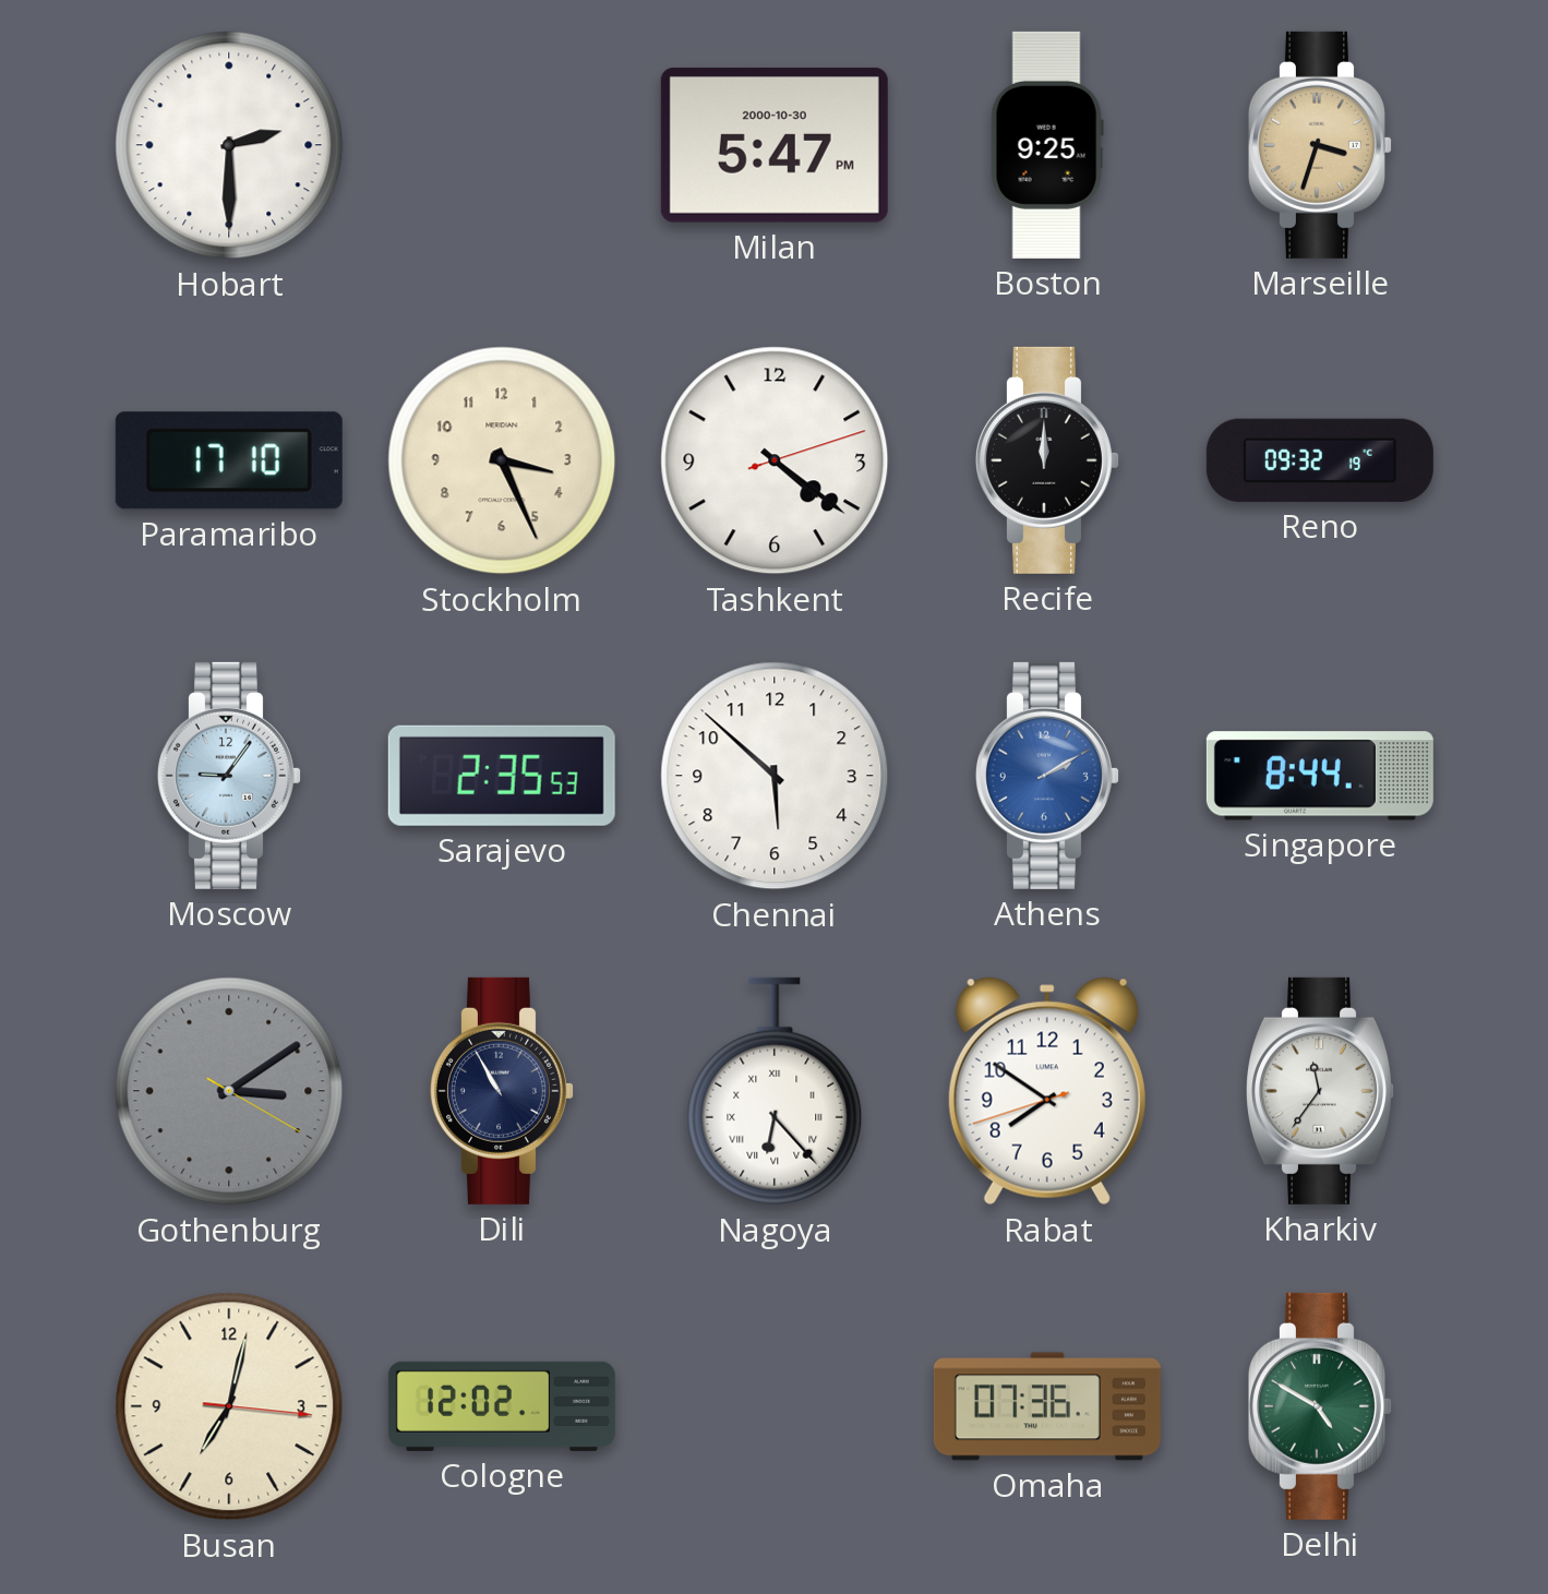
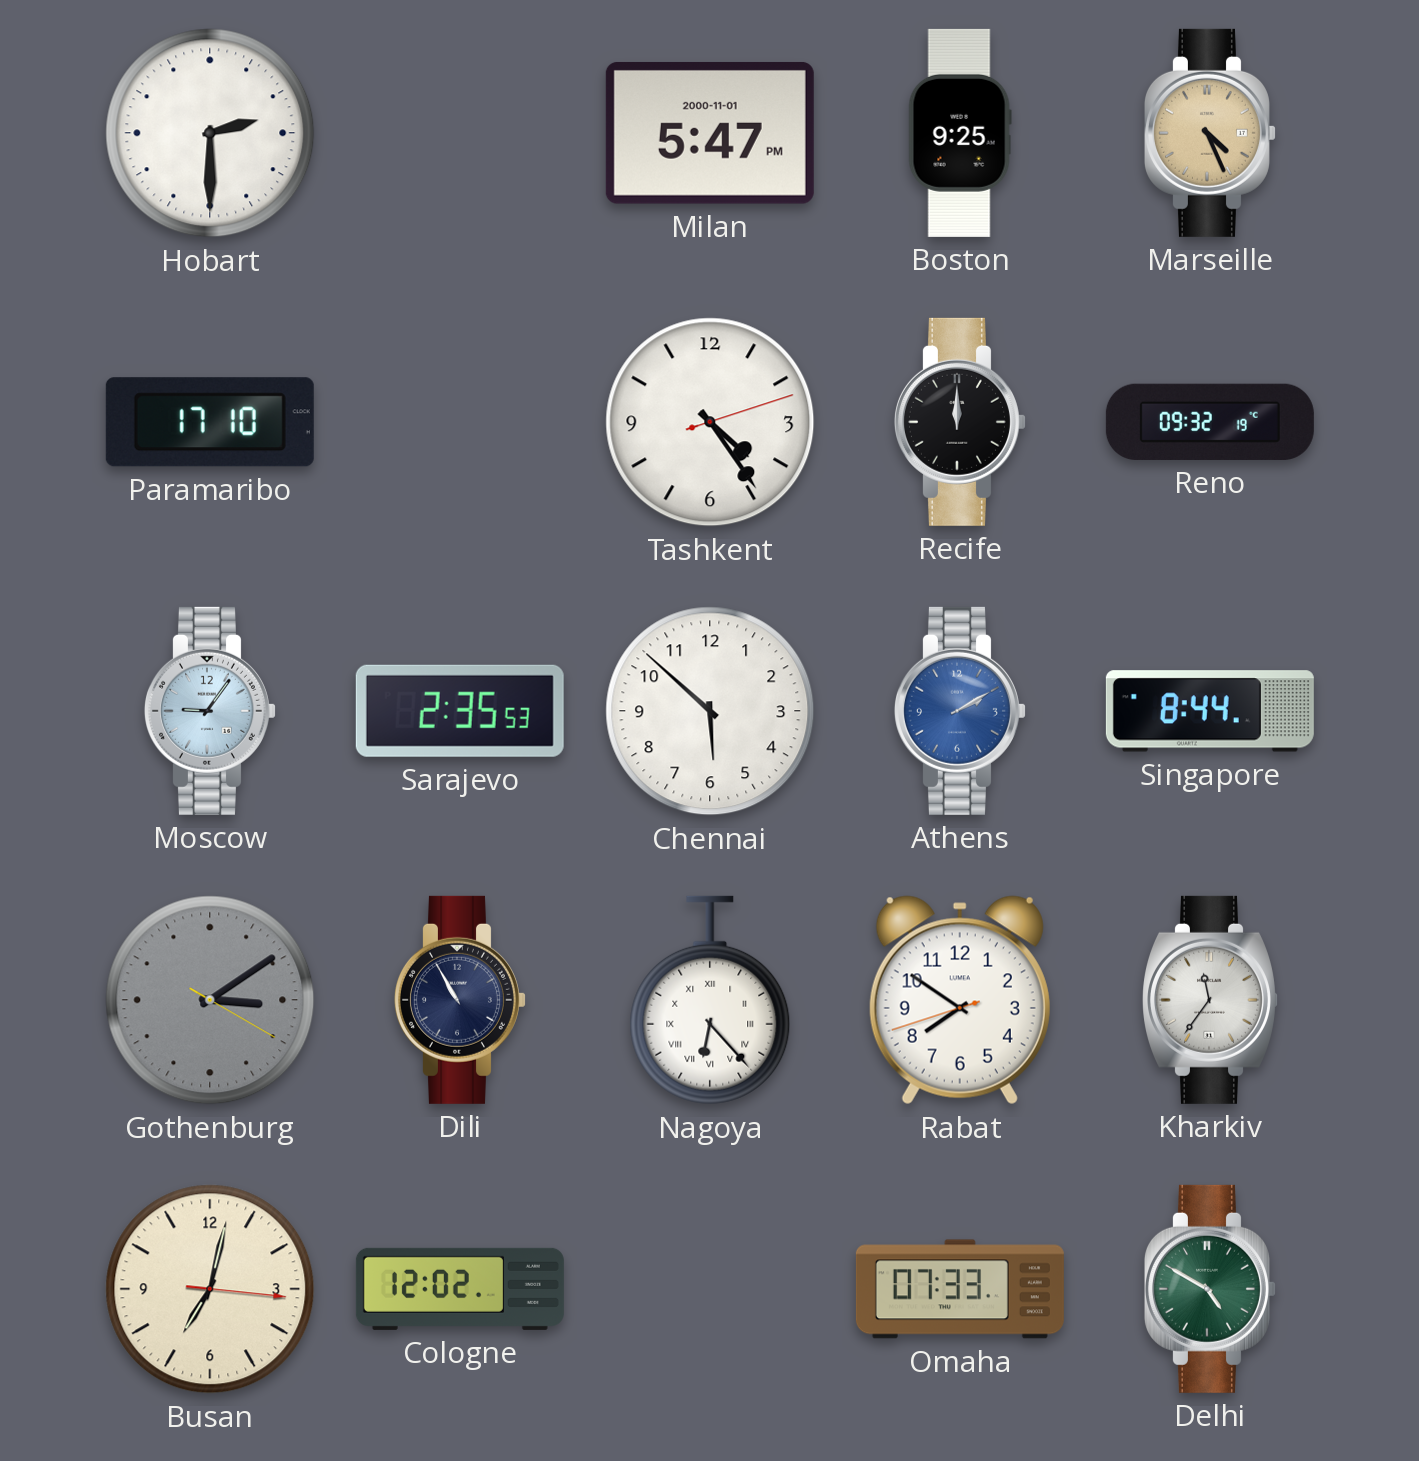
Milan date: 2000-10-30 -> 2000-11-01 (710, 133)
Marseille: 3:33 -> 4:26 (1210, 133)
Stockholm: 3:26 -> none (502, 460)
Tashkent: 4:21 -> 4:24 (710, 422)
Omaha: 07:36 -> 07:33 (960, 1289)
